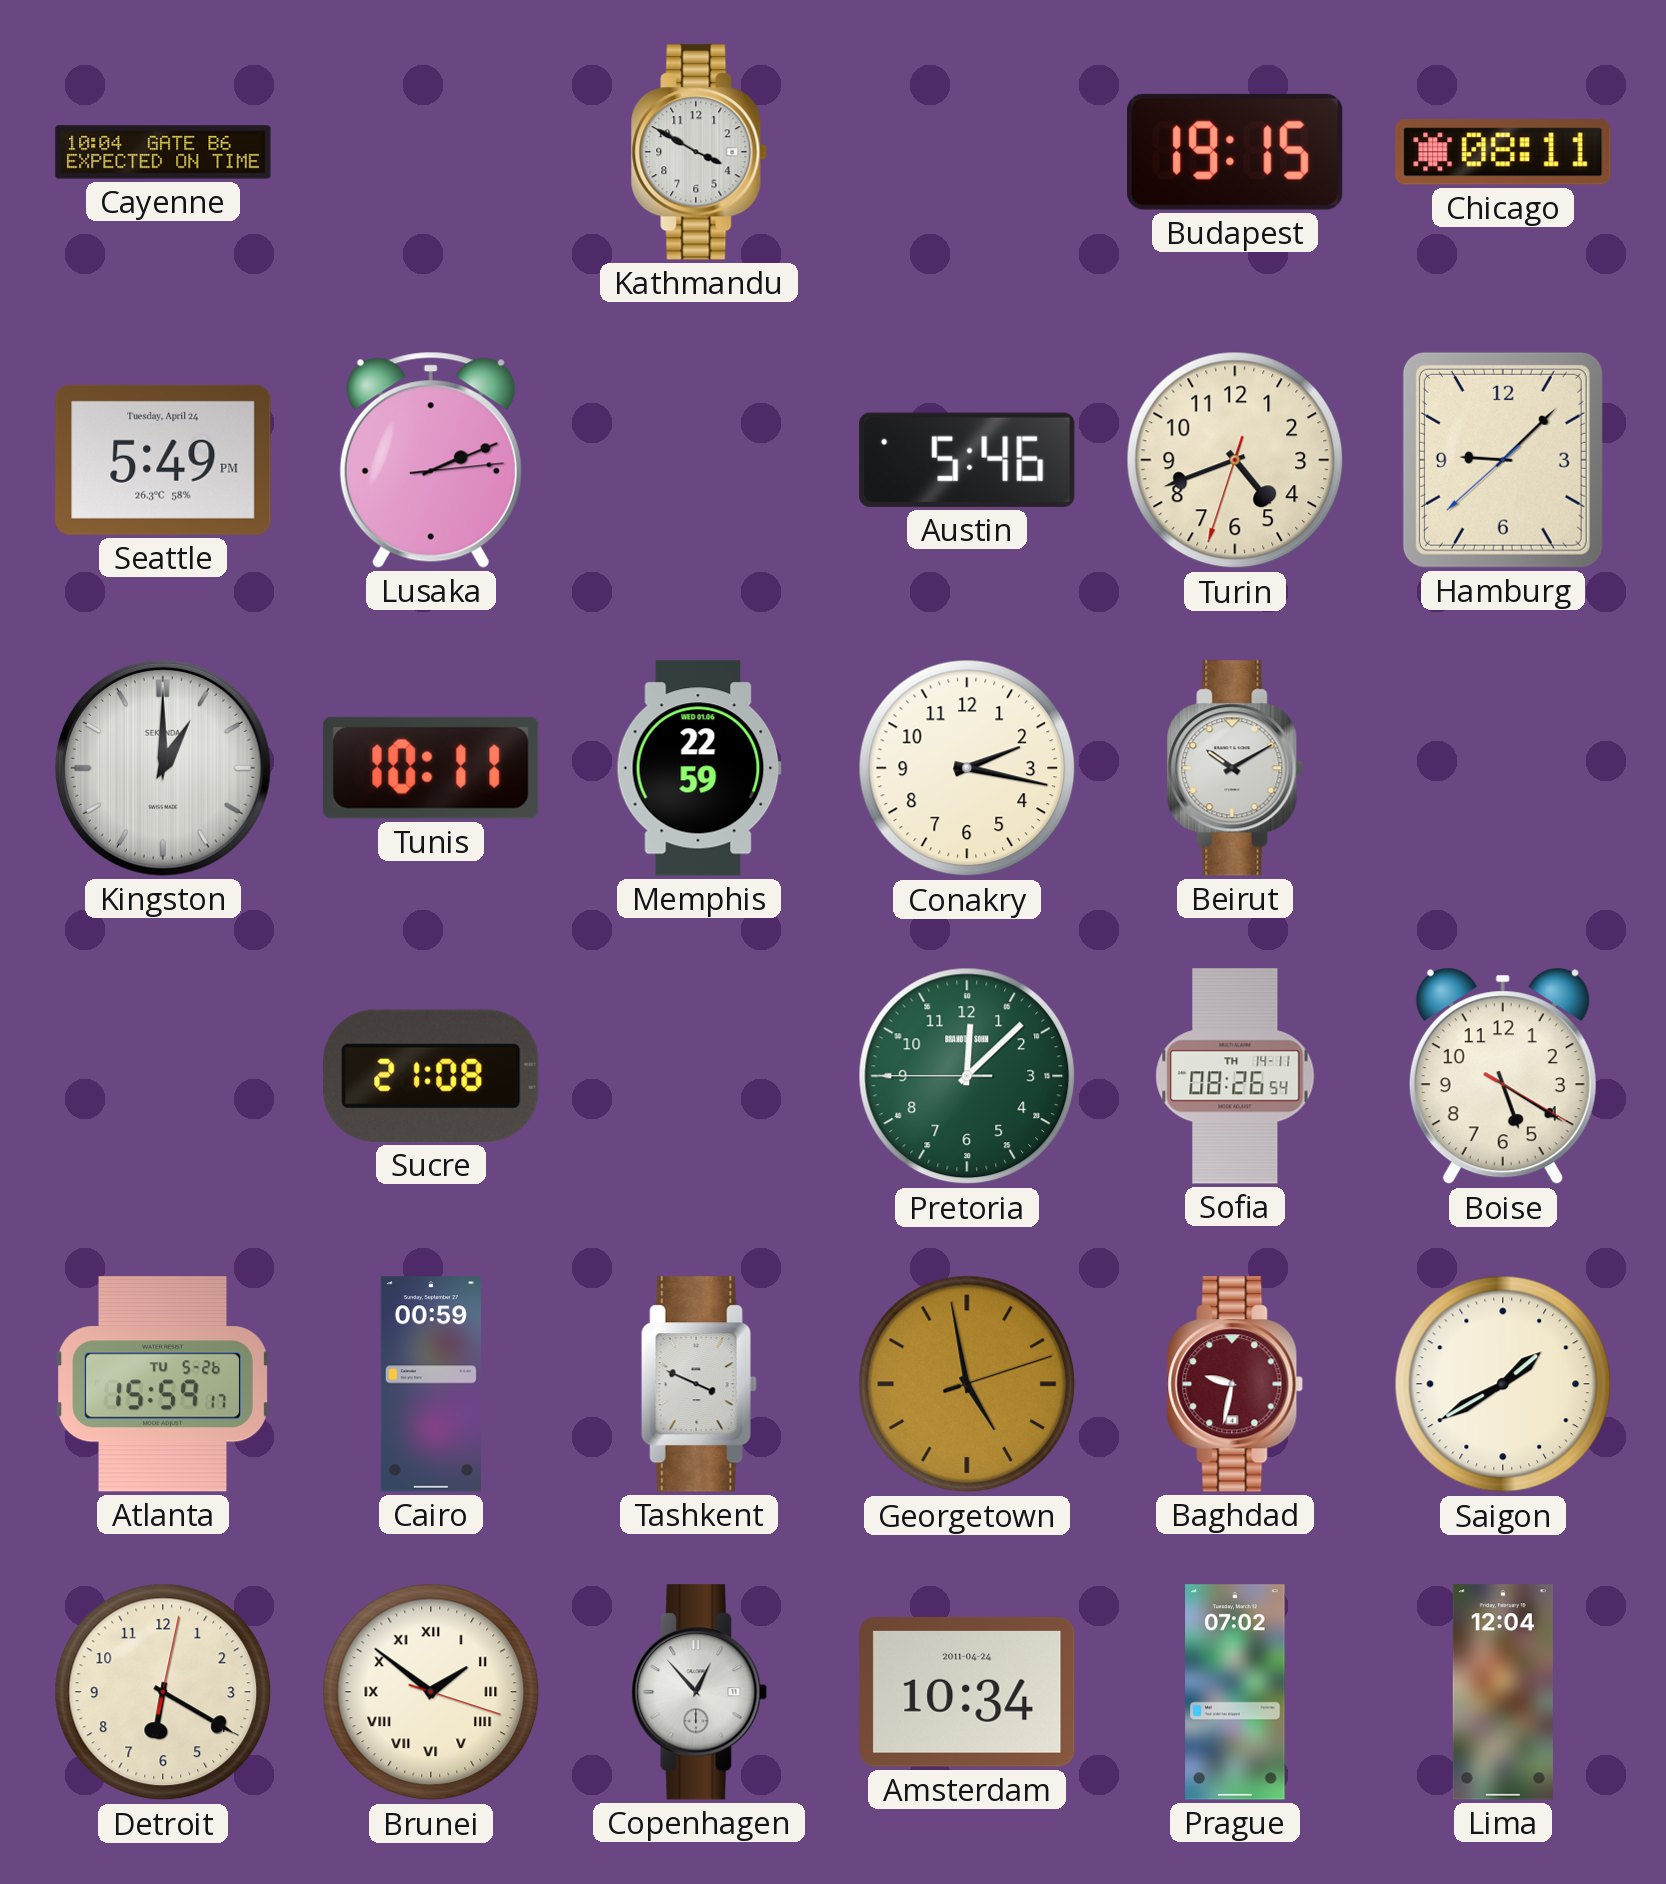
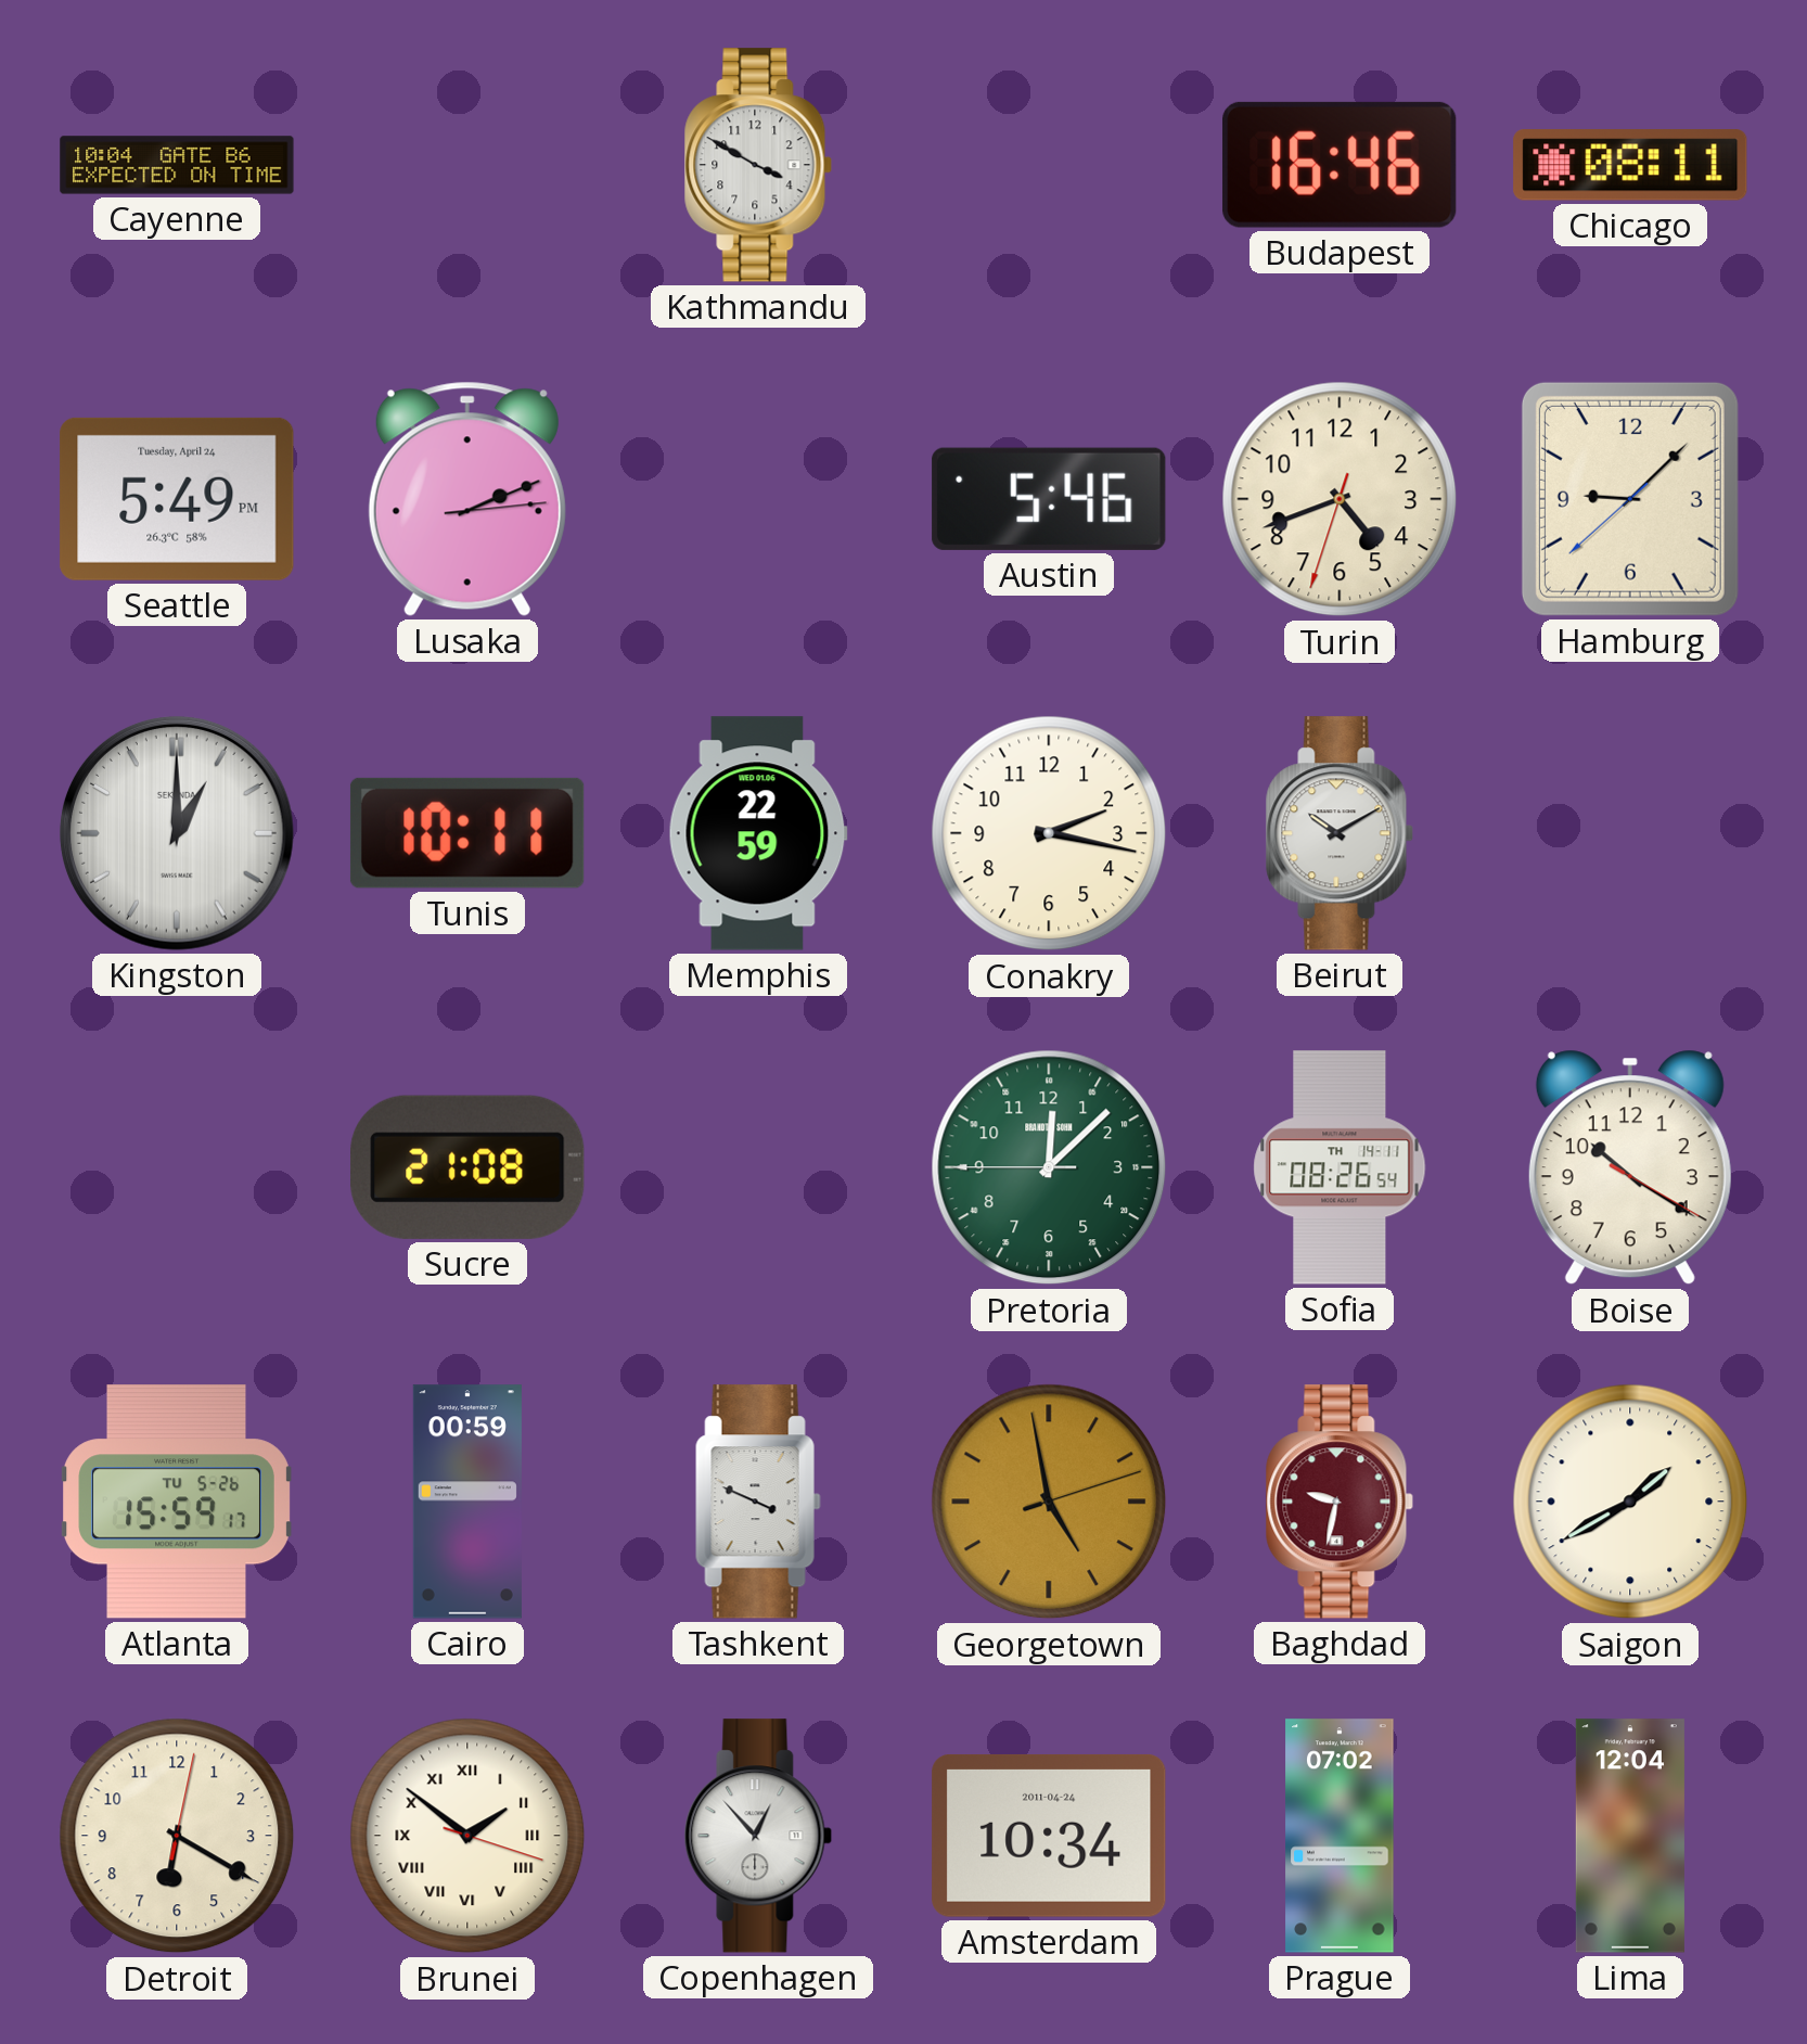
Budapest: 19:15 -> 16:46 (1340, 165)
Boise: 5:20 -> 10:20 (1630, 1167)
